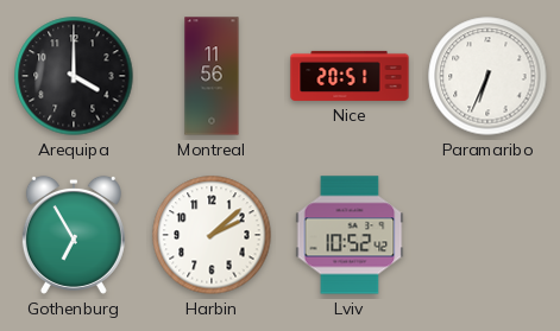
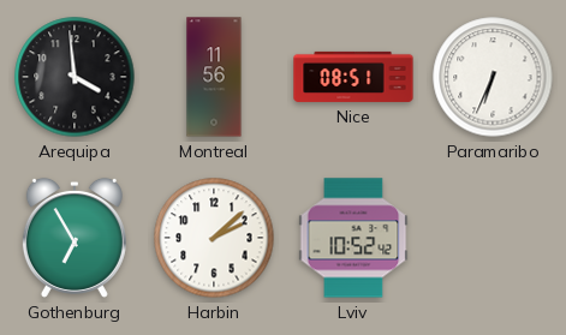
Arequipa: 4:00 -> 3:59 (75, 77)
Nice: 20:51 -> 08:51 (353, 77)
